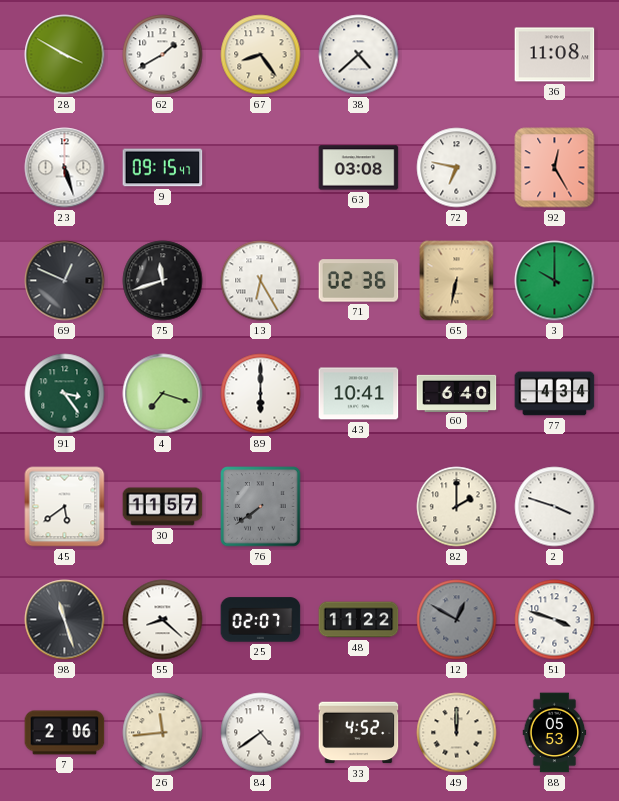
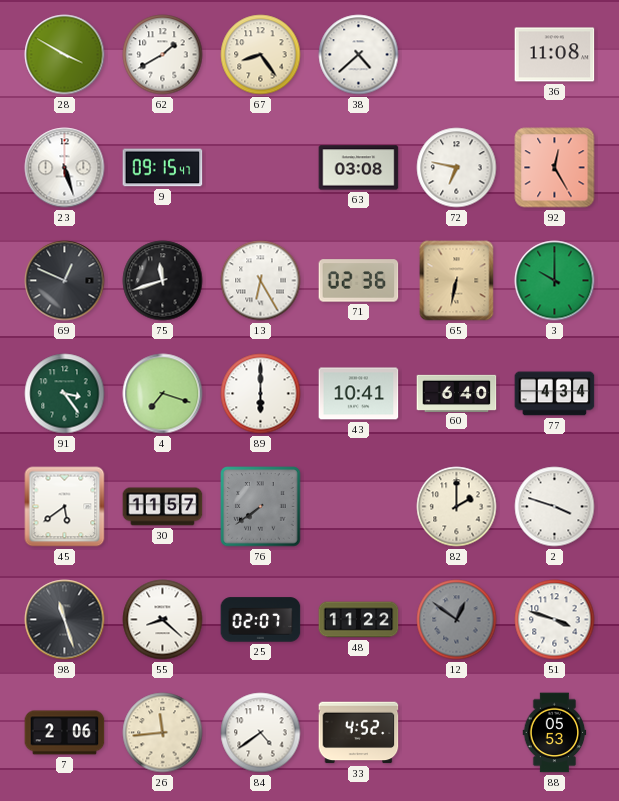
12: 12:50 -> 12:51 (457, 620)
49: 12:00 -> none (457, 733)
